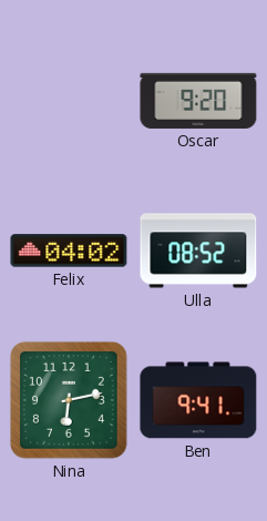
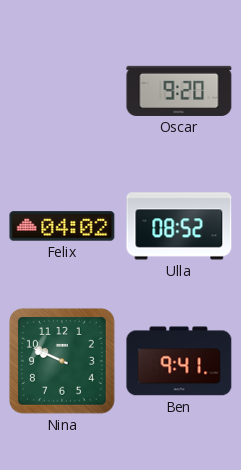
Nina: 6:13 -> 9:49 (62, 361)
